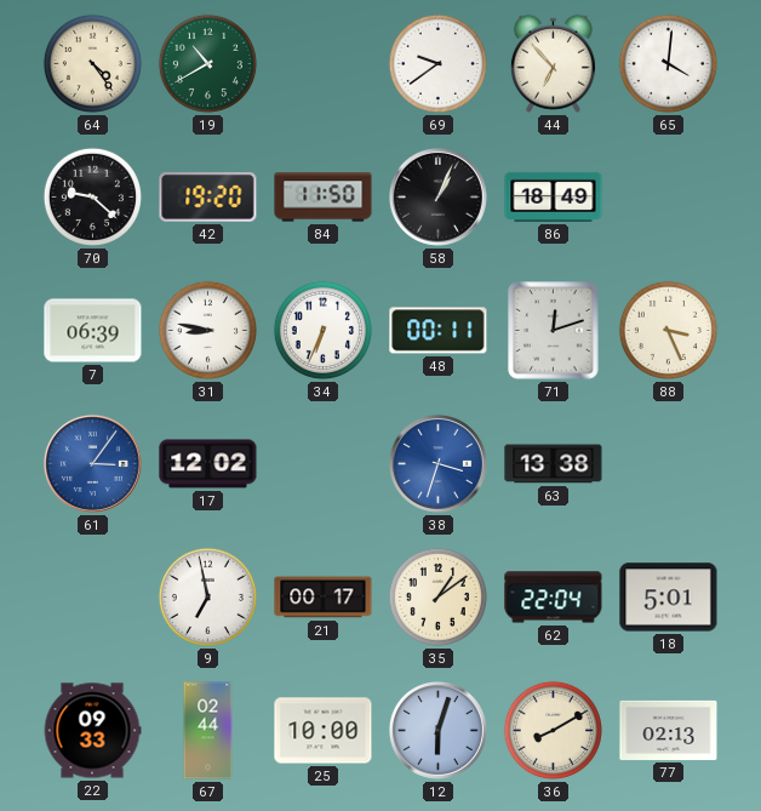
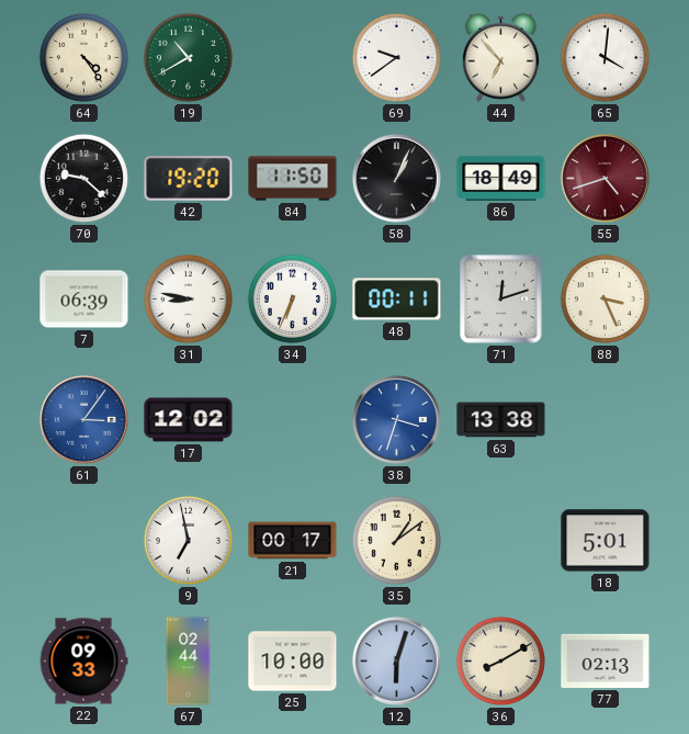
55: none -> 4:42 (605, 178)
62: 22:04 -> none (554, 598)
